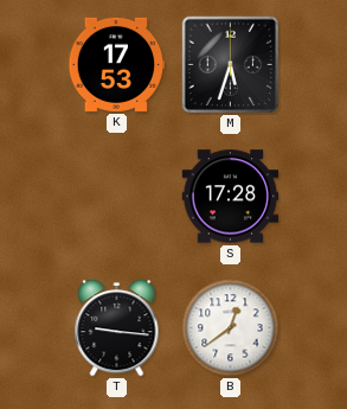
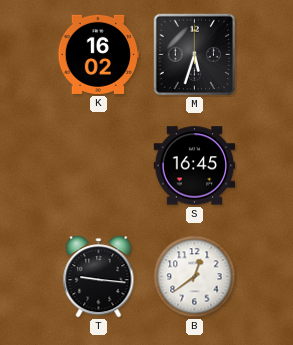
K: 17:53 -> 16:02 (99, 54)
S: 17:28 -> 16:45 (195, 166)
